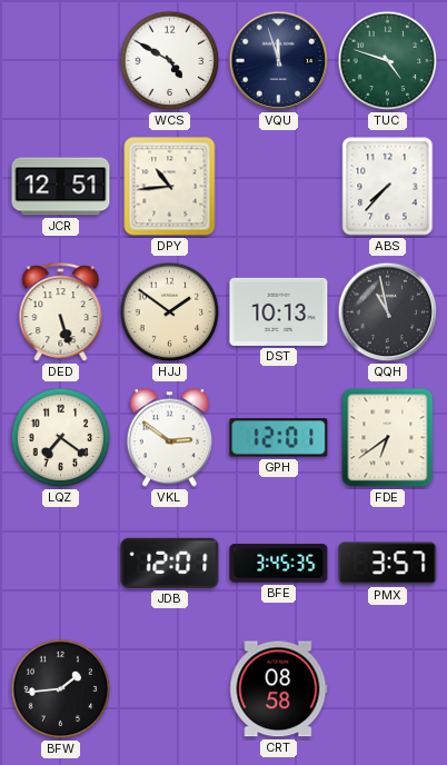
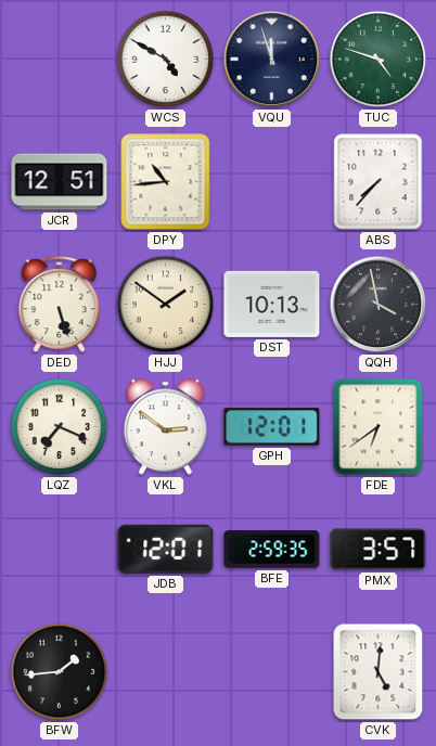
QQH: 10:58 -> 3:58 (379, 305)
LQZ: 7:21 -> 7:19 (60, 427)
BFE: 3:45 -> 2:59 (272, 550)
CRT: 08:58 -> none (279, 689)
CVK: none -> 5:01 (379, 672)
